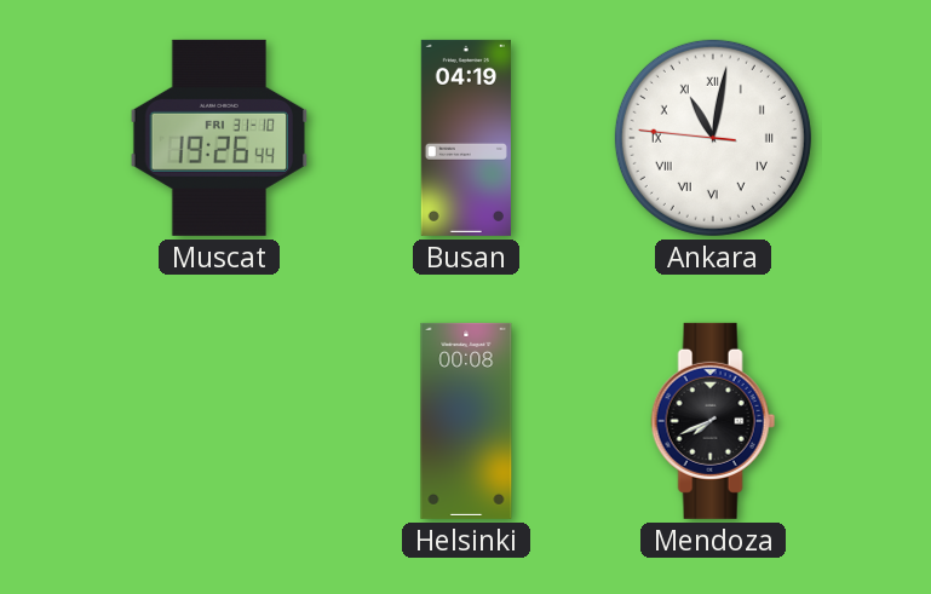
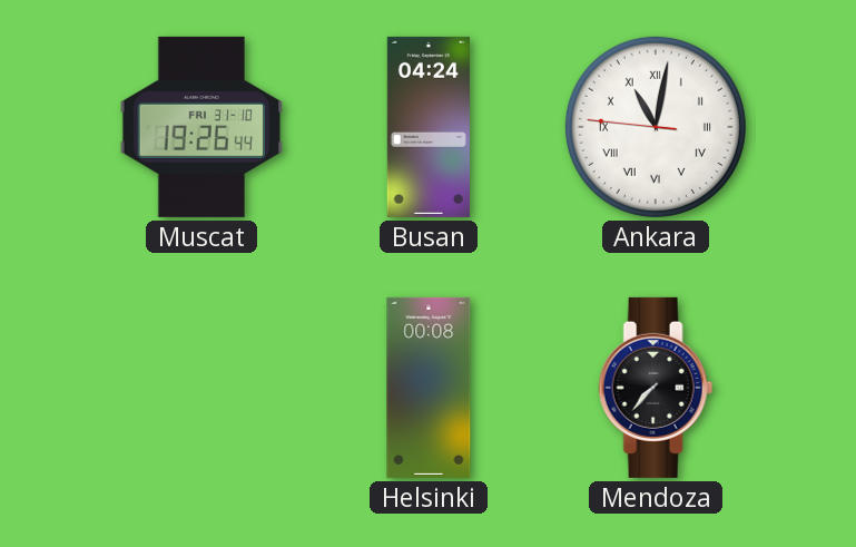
Busan: 04:19 -> 04:24 (429, 127)
Mendoza: 7:41 -> 7:37 (656, 388)
